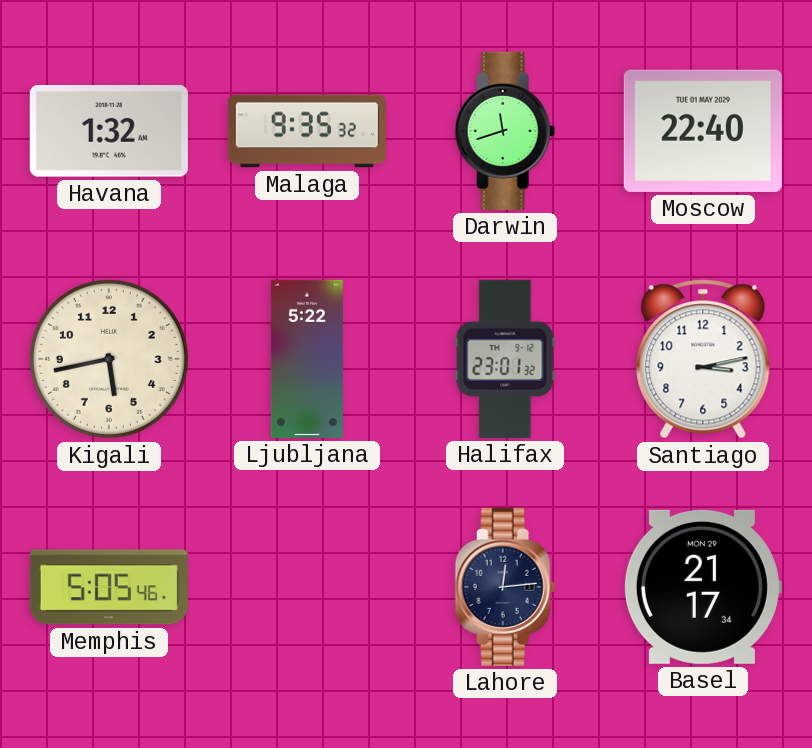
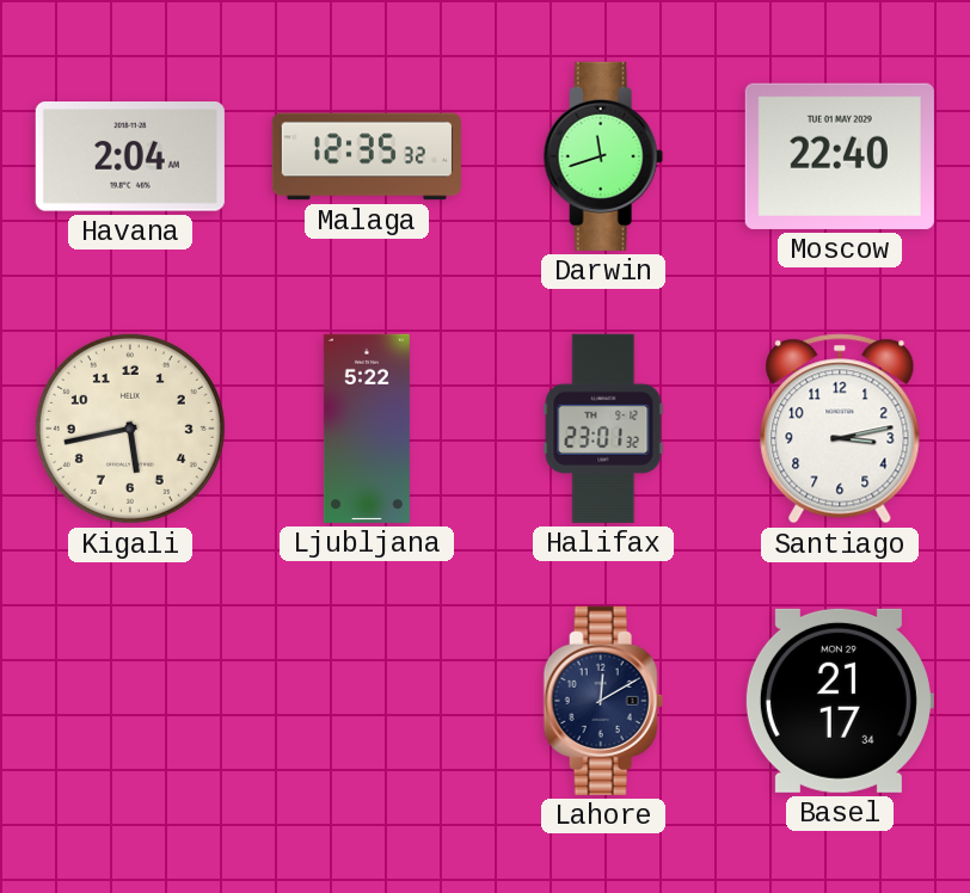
Havana: 1:32 -> 2:04 (130, 158)
Malaga: 9:35 -> 12:35 (367, 156)
Memphis: 5:05 -> none (109, 587)
Lahore: 12:14 -> 12:10 (603, 701)
